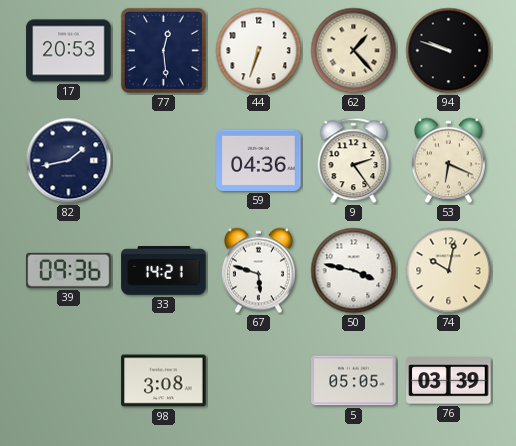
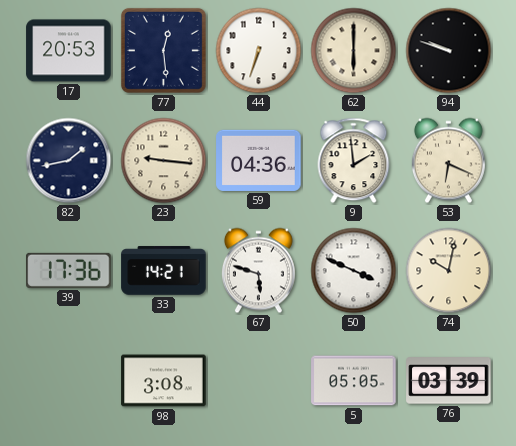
62: 1:23 -> 6:00 (354, 51)
23: none -> 9:16 (164, 161)
9: 2:24 -> 1:59 (354, 161)
39: 09:36 -> 17:36 (69, 270)
50: 3:47 -> 3:49 (354, 271)
